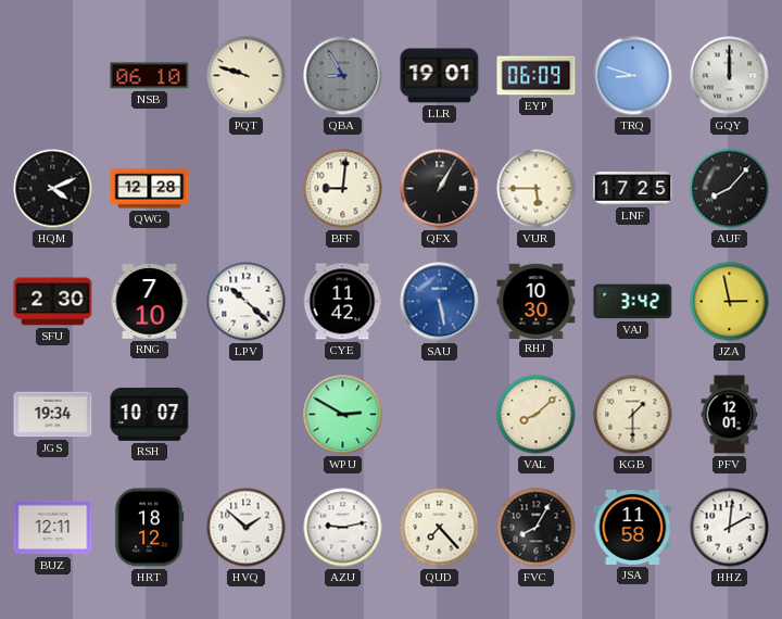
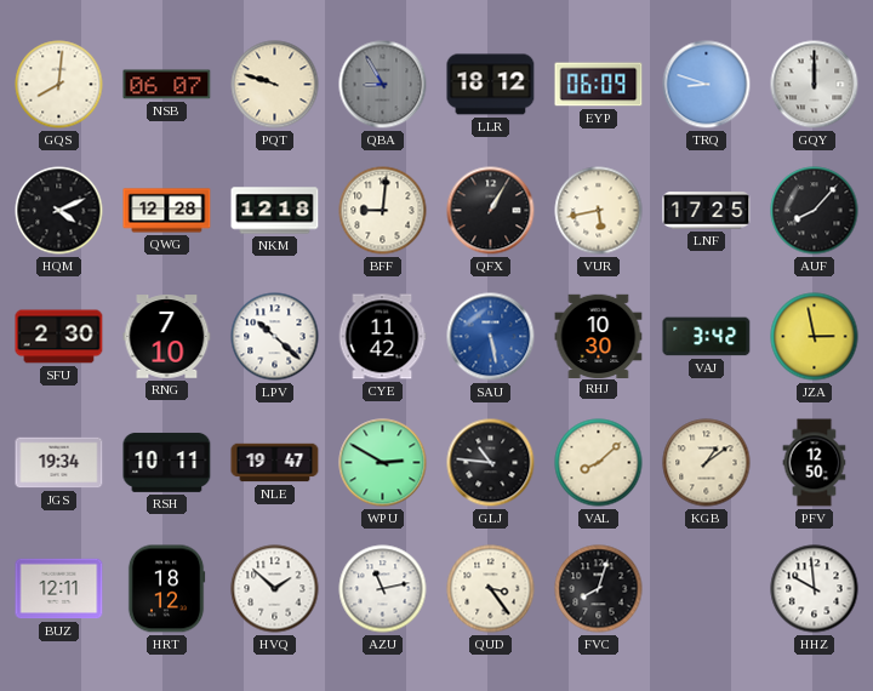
GQS: none -> 8:01 (59, 85)
NSB: 06:10 -> 06:07 (167, 85)
LLR: 19:01 -> 18:12 (491, 85)
NKM: none -> 12:18 (275, 211)
VUR: 5:45 -> 5:43 (599, 211)
RSH: 10:07 -> 10:11 (167, 462)
NLE: none -> 19:47 (275, 463)
GLJ: none -> 10:46 (491, 463)
KGB: 1:30 -> 1:09 (707, 463)
PFV: 12:01 -> 12:50 (815, 463)
AZU: 9:13 -> 11:13 (383, 589)
QUD: 7:23 -> 3:24 (491, 589)
FVC: 8:05 -> 8:03 (599, 589)
JSA: 11:58 -> none (633, 527)
HHZ: 2:01 -> 9:59 (815, 589)
